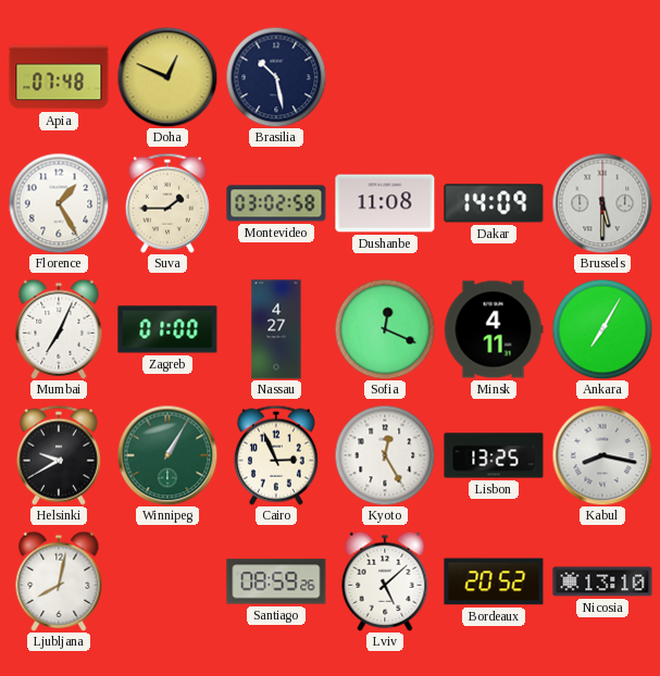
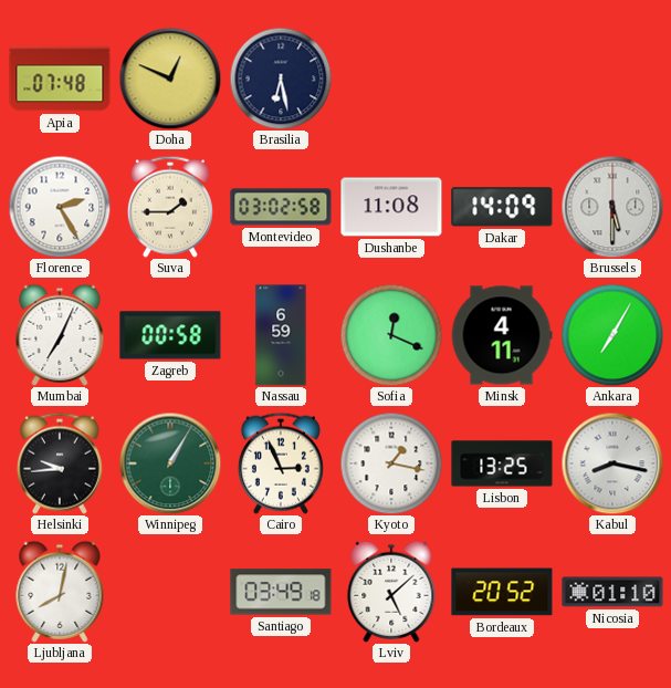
Brasilia: 10:28 -> 6:28 (281, 79)
Florence: 1:25 -> 2:25 (60, 207)
Zagreb: 01:00 -> 00:58 (170, 335)
Nassau: 4:27 -> 6:59 (281, 335)
Helsinki: 9:40 -> 9:44 (60, 463)
Kyoto: 12:25 -> 1:17 (391, 463)
Santiago: 08:59 -> 03:49 (281, 592)
Nicosia: 13:10 -> 01:10 (612, 592)
